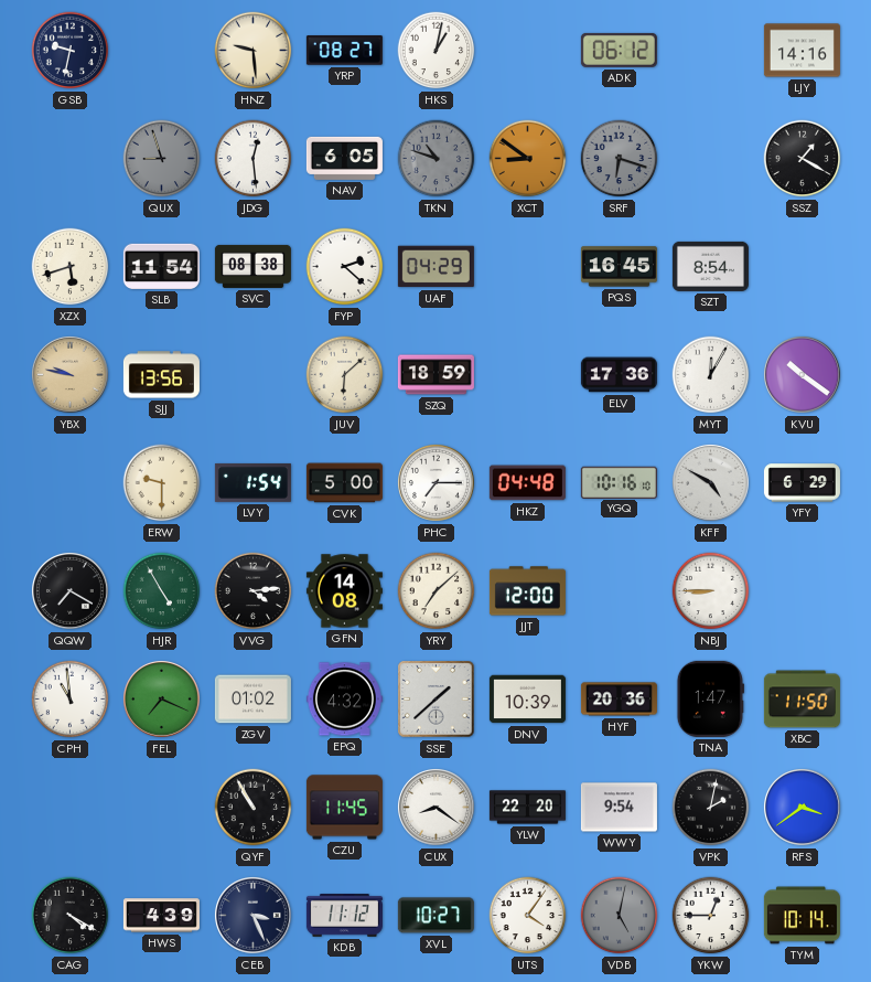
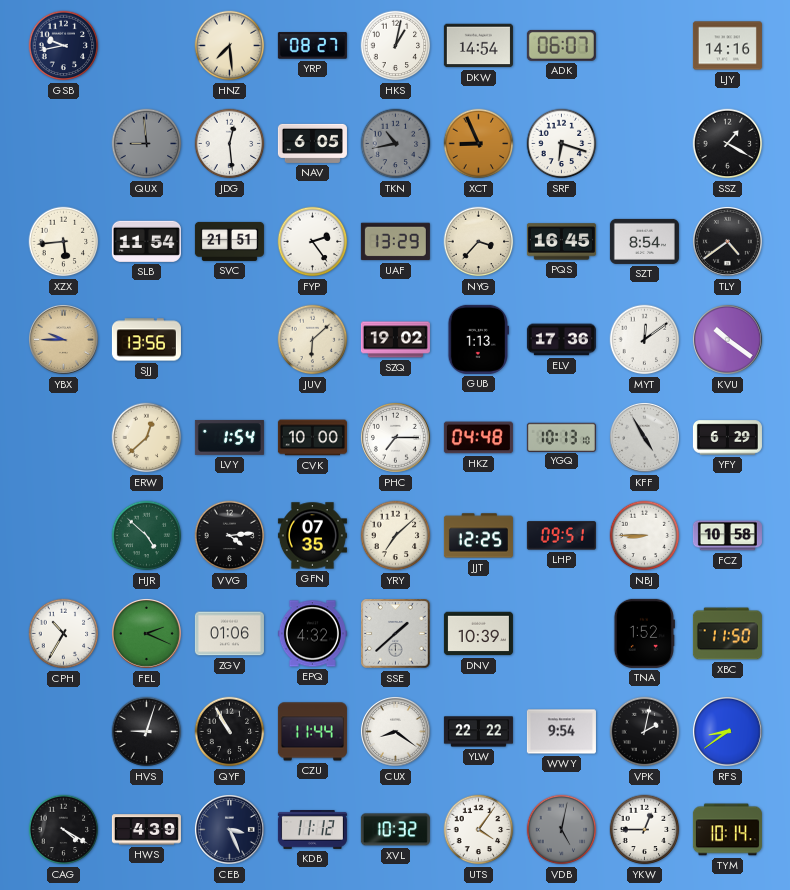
GSB: 9:32 -> 9:43 (64, 46)
HNZ: 9:29 -> 7:29 (230, 46)
DKW: none -> 14:54 (478, 46)
ADK: 06:12 -> 06:07 (561, 45)
QUX: 8:57 -> 8:59 (147, 144)
TKN: 10:48 -> 10:43 (396, 144)
XCT: 8:51 -> 8:56 (479, 144)
SRF dial: grey -> white (562, 144)
XZX: 5:42 -> 5:44 (64, 242)
SVC: 08:38 -> 21:51 (229, 241)
FYP: 2:22 -> 2:24 (313, 242)
UAF: 04:29 -> 13:29 (395, 242)
NYG: none -> 3:37 (479, 242)
TLY: none -> 4:39 (727, 241)
YBX: 9:47 -> 9:45 (63, 339)
SZQ: 18:59 -> 19:02 (395, 340)
GUB: none -> 1:13 (478, 339)
MYT: 12:05 -> 12:09 (645, 340)
ERW: 9:30 -> 12:38 (147, 438)
CVK: 5:00 -> 10:00 (312, 438)
YGQ: 10:16 -> 10:13 (561, 437)
KFF: 4:50 -> 4:55 (644, 437)
QQW: 7:20 -> none (69, 590)
HJR: 4:55 -> 4:52 (147, 536)
GFN: 14:08 -> 07:35 (312, 536)
JJT: 12:00 -> 12:25 (478, 536)
LHP: none -> 09:51 (561, 536)
FCZ: none -> 10:58 (727, 536)
CPH: 10:59 -> 10:35 (64, 634)
FEL: 7:19 -> 2:19 (146, 633)
ZGV: 01:02 -> 01:06 (229, 634)
HYF: 20:36 -> none (619, 700)
TNA: 1:47 -> 1:52 (644, 633)
HVS: none -> 9:03 (147, 732)
CZU: 11:45 -> 11:44 (312, 732)
YLW: 22:20 -> 22:22 (478, 732)
RFS: 3:39 -> 8:39 (727, 731)
XVL: 10:27 -> 10:32 (395, 830)
